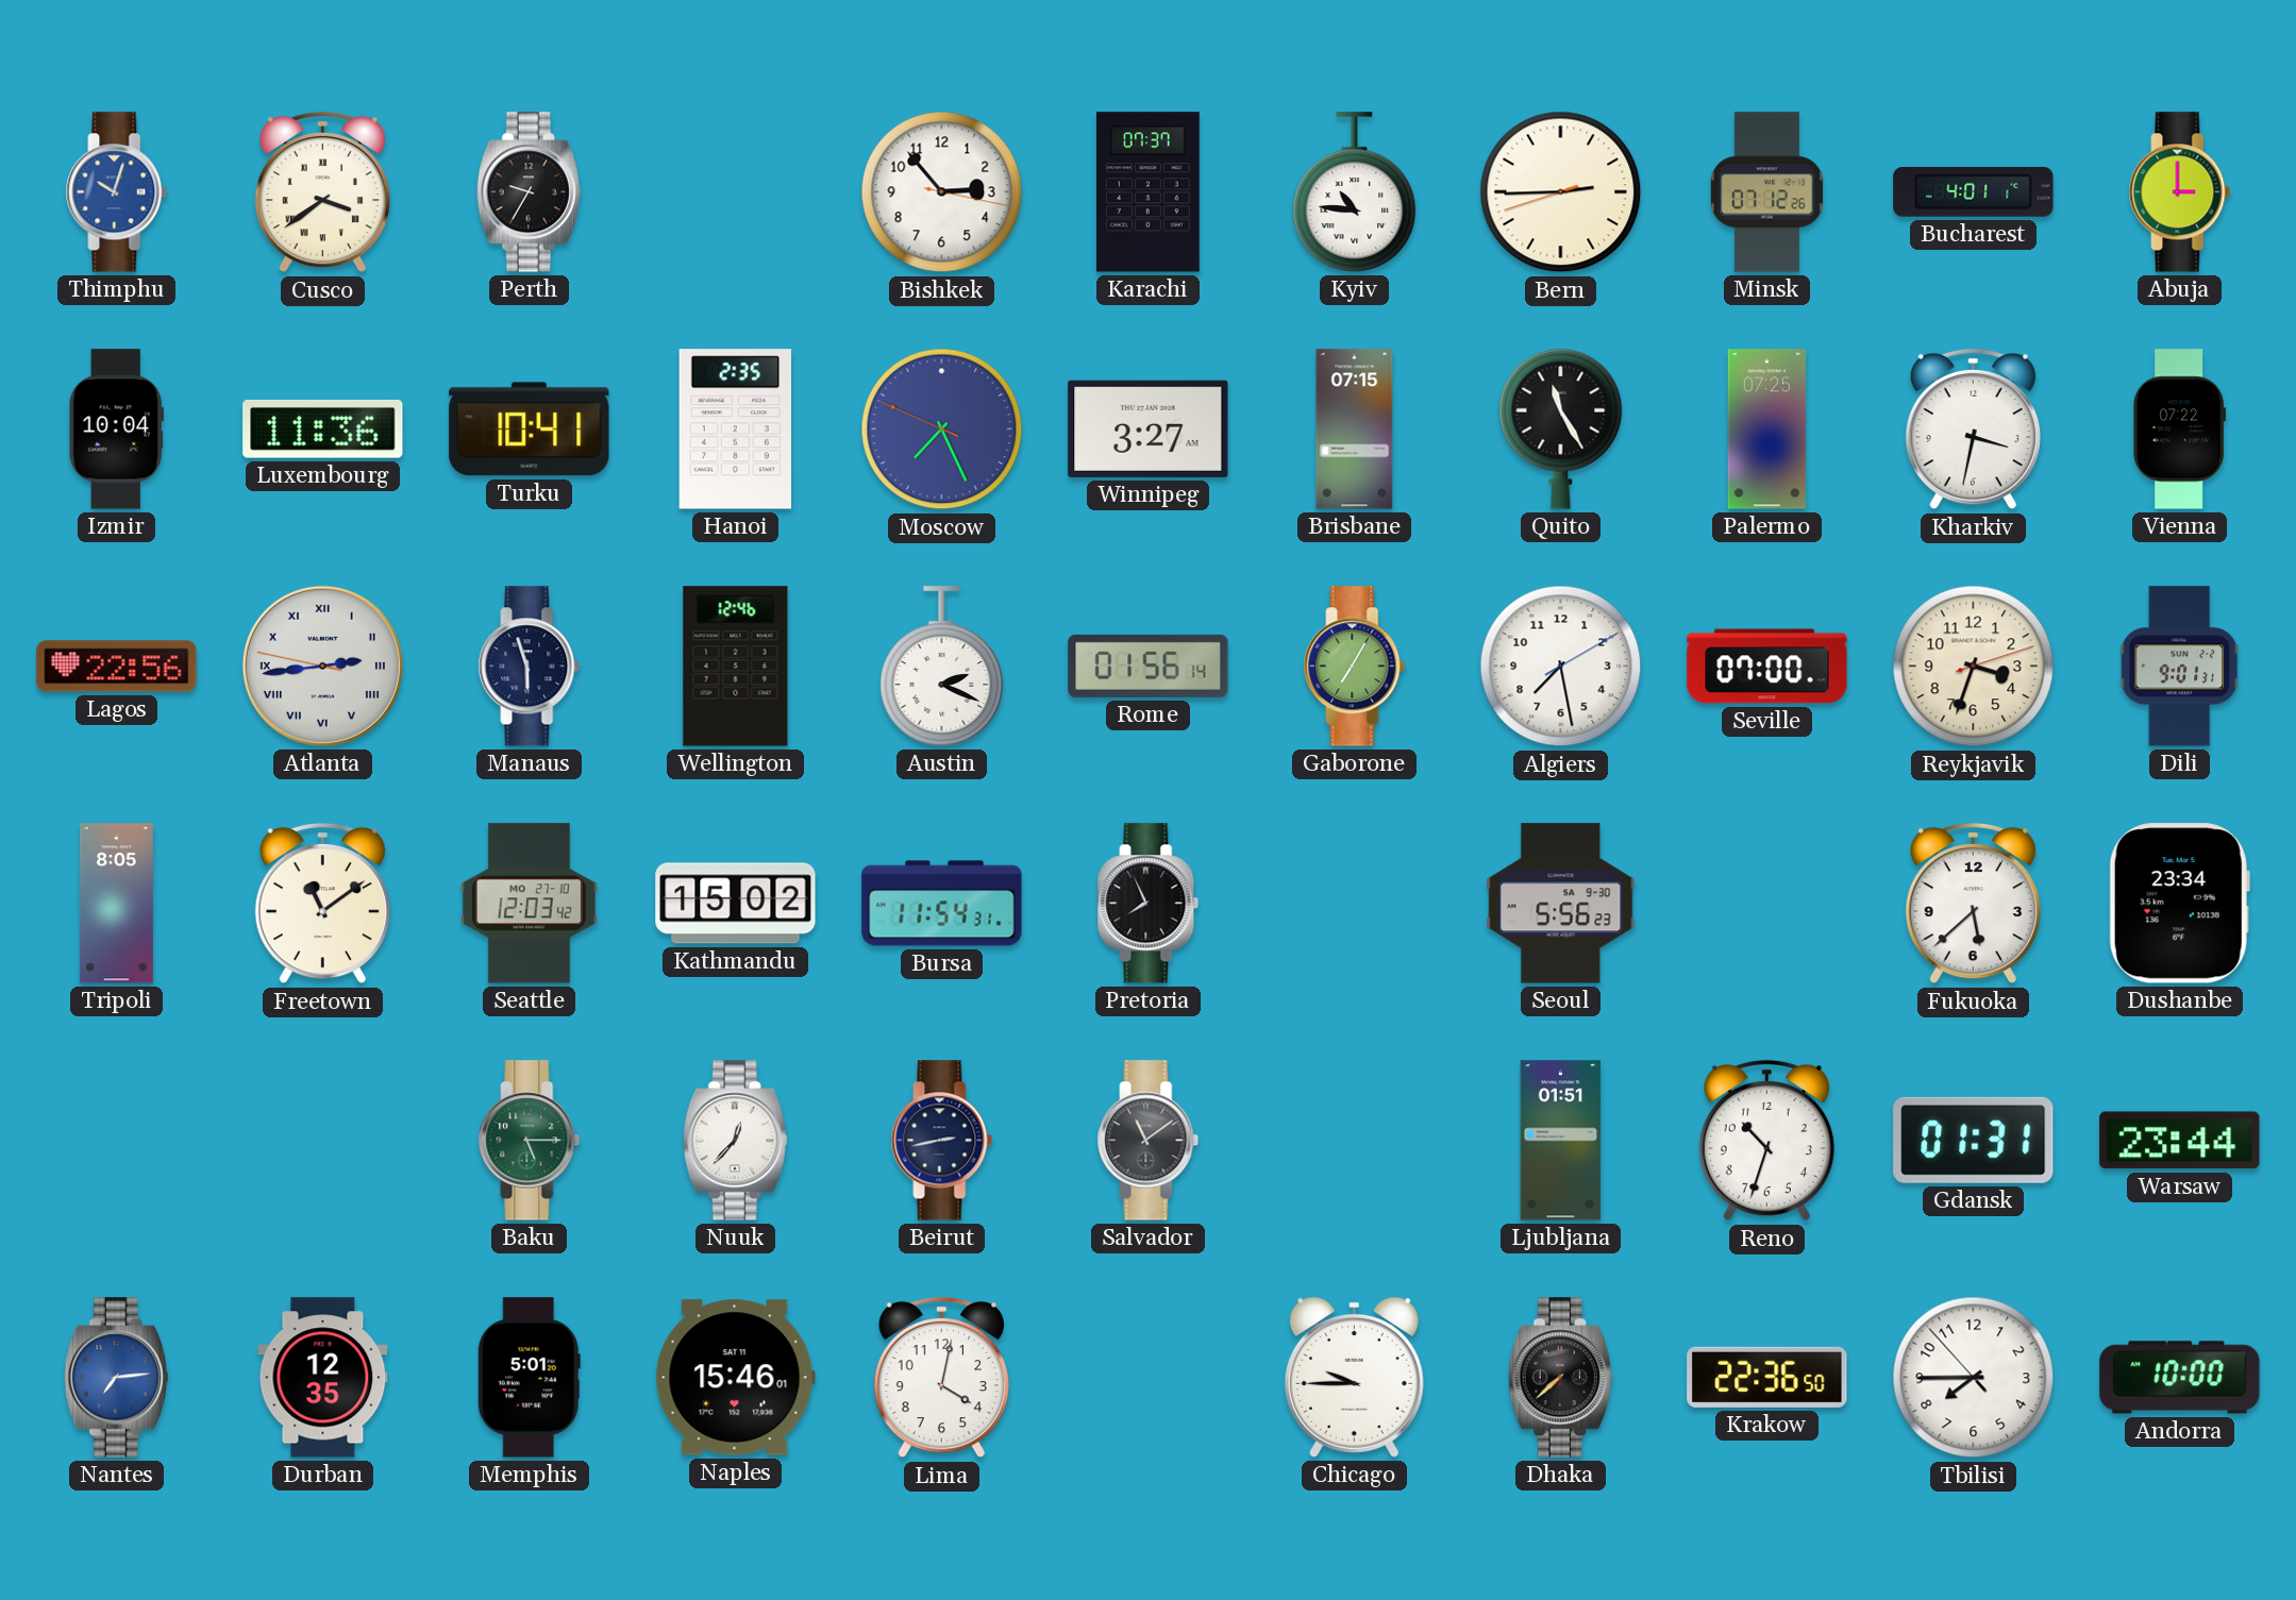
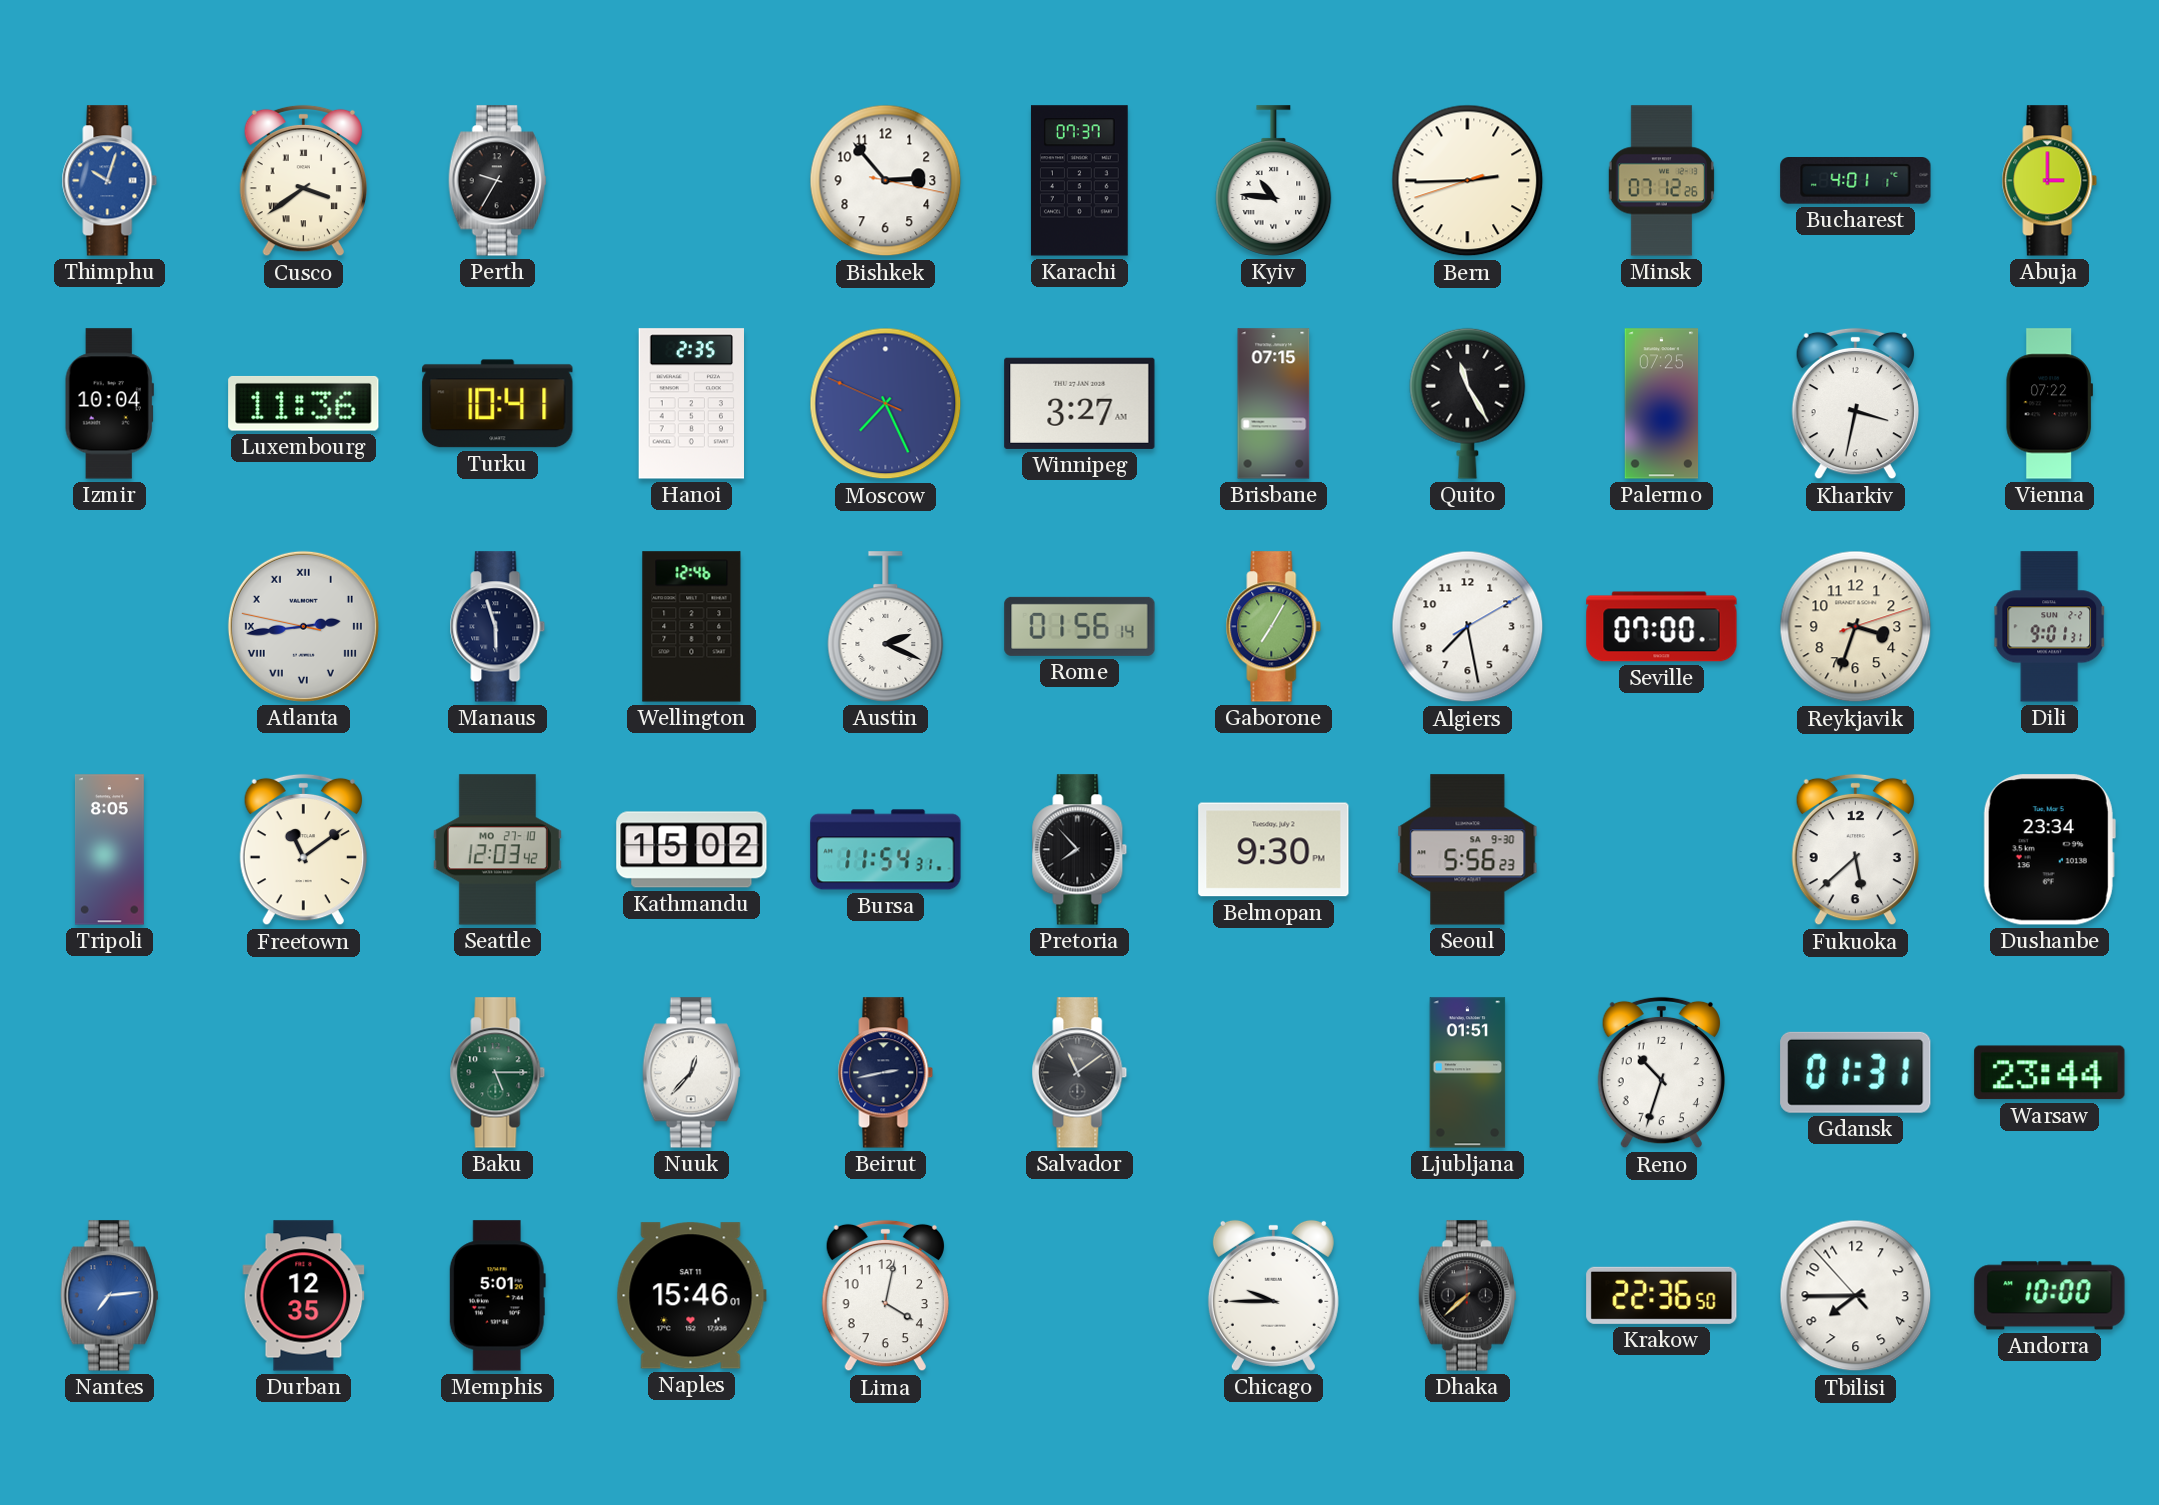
Lagos: 22:56 -> none (117, 667)
Pretoria: 7:56 -> 7:53 (1080, 850)
Belmopan: none -> 9:30 (1274, 850)
